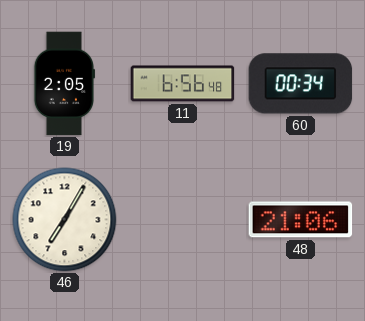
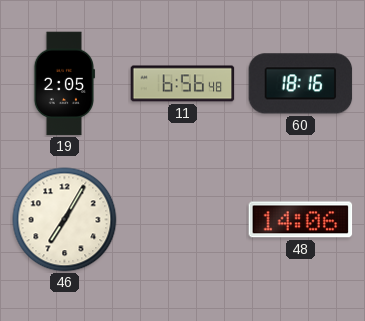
60: 00:34 -> 18:16 (301, 84)
48: 21:06 -> 14:06 (301, 220)
